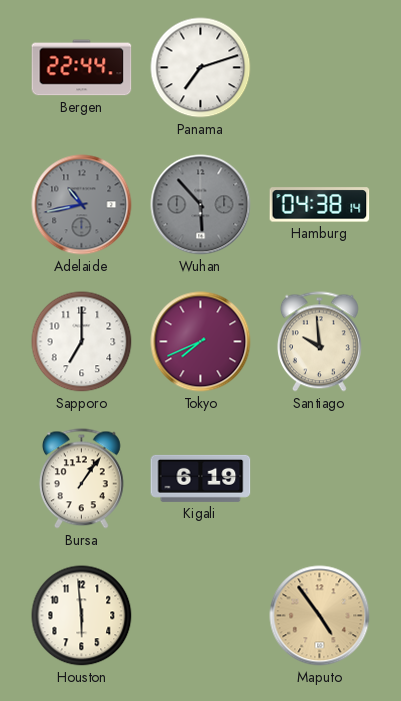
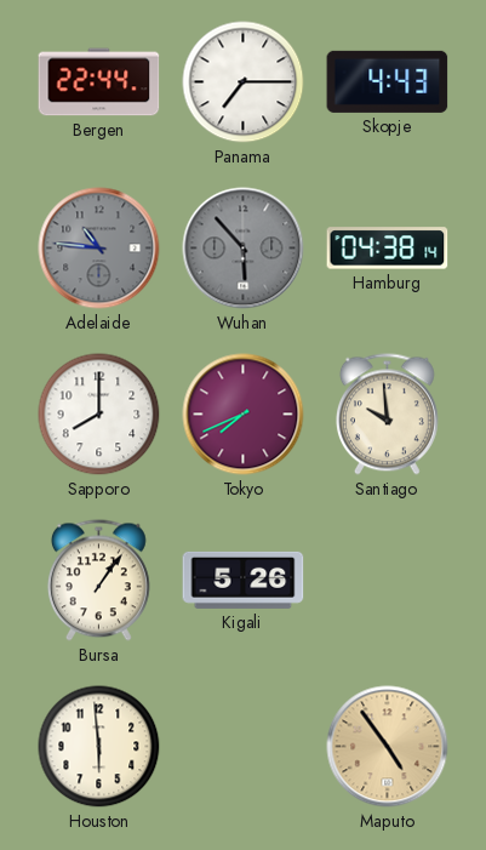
Panama: 7:12 -> 7:15 (244, 82)
Skopje: none -> 4:43 (388, 81)
Adelaide: 10:43 -> 10:46 (99, 249)
Sapporo: 7:00 -> 8:00 (99, 415)
Kigali: 6:19 -> 5:26 (244, 580)
